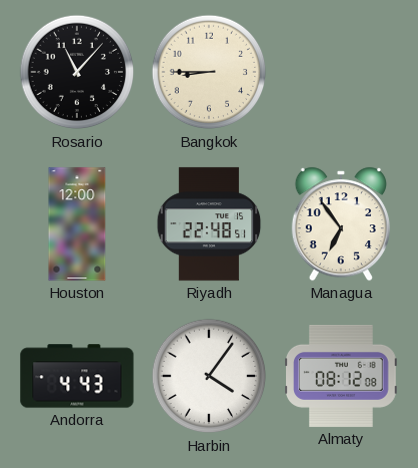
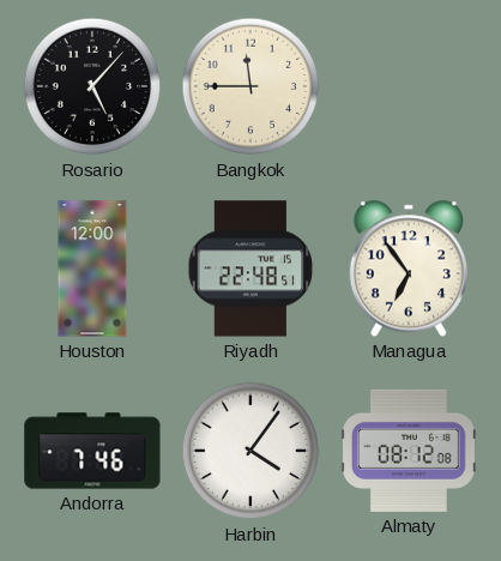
Rosario: 11:07 -> 5:07 (92, 86)
Bangkok: 8:45 -> 11:45 (251, 86)
Andorra: 4:43 -> 7:46 (92, 451)
